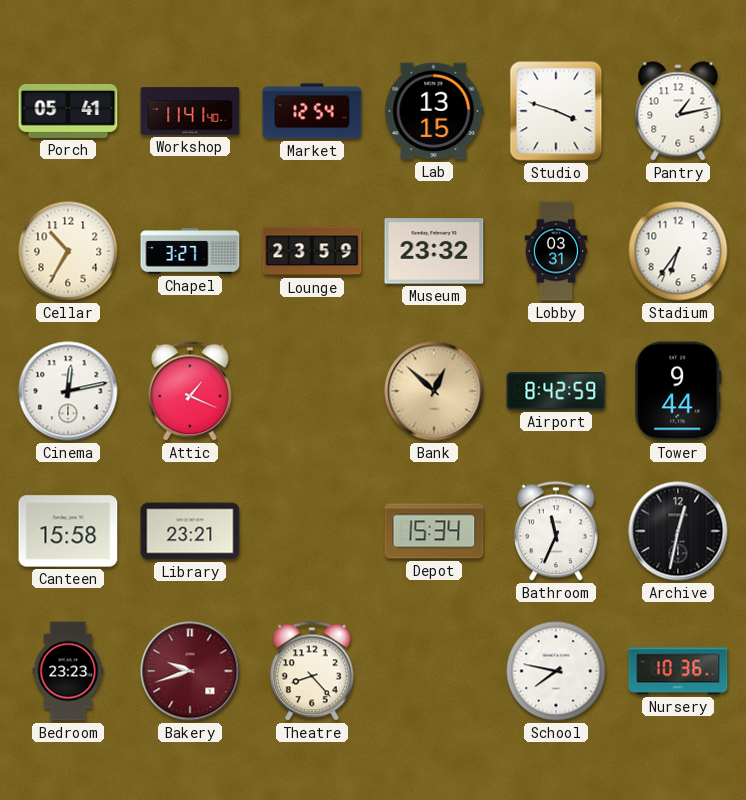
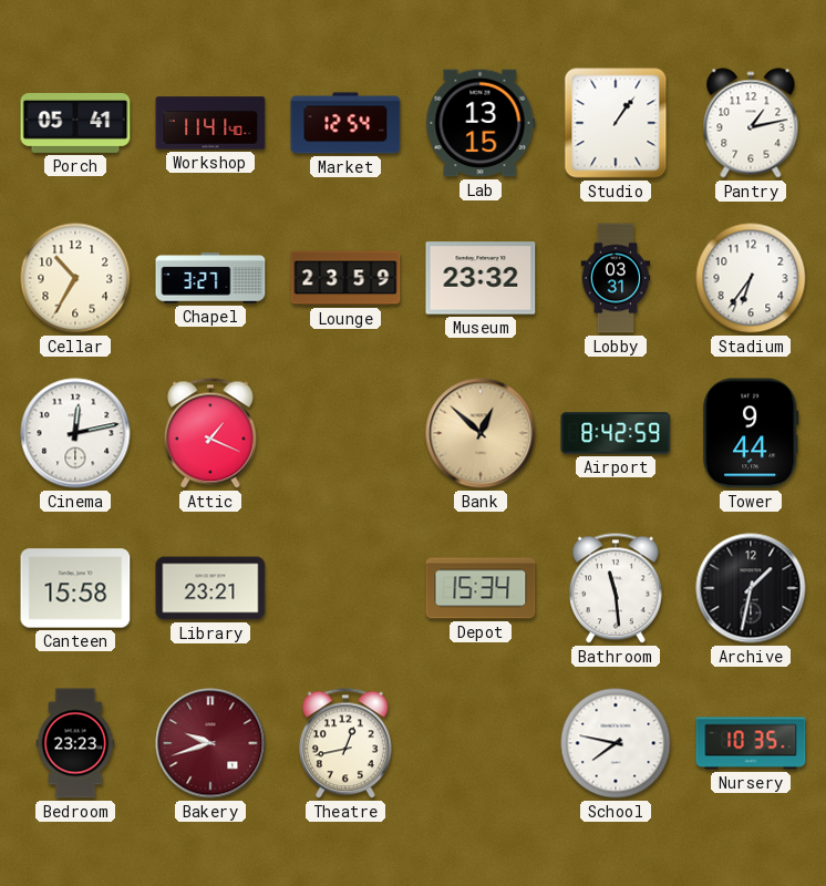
Studio: 3:48 -> 1:06 (616, 123)
Bathroom: 11:34 -> 11:29 (616, 588)
Archive: 12:32 -> 1:32 (751, 588)
Theatre: 8:23 -> 12:43 (345, 743)
Nursery: 10:36 -> 10:35 (751, 743)
